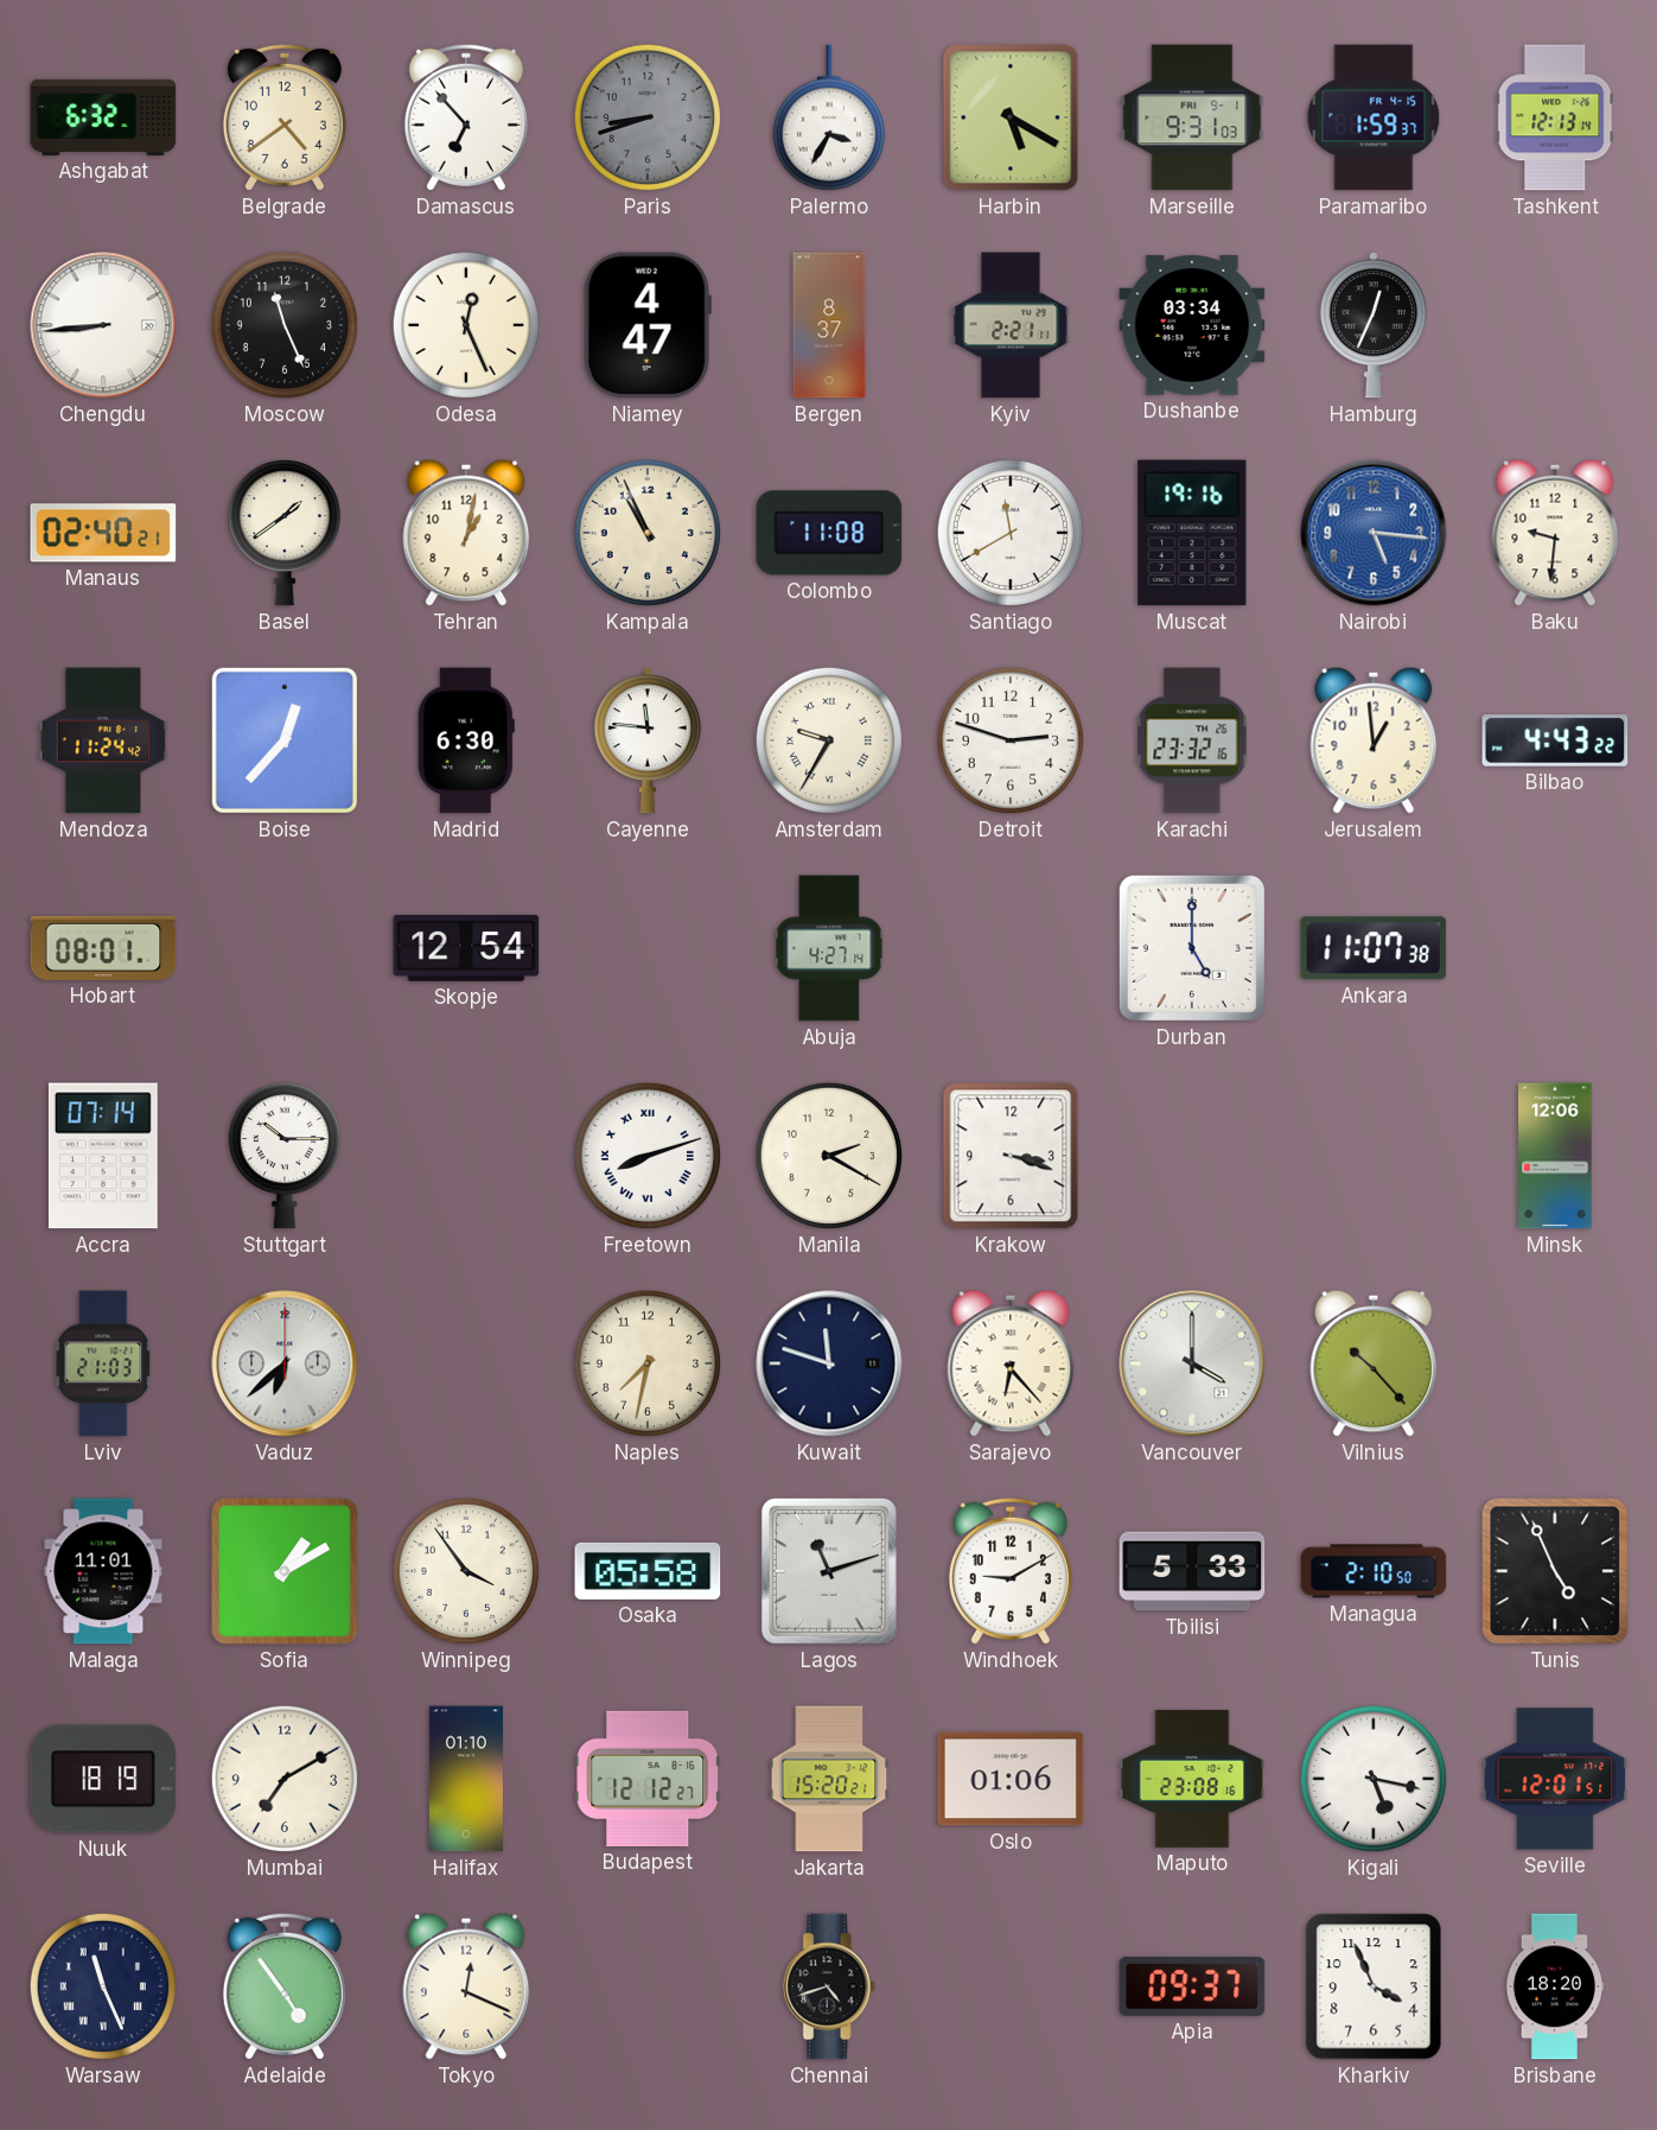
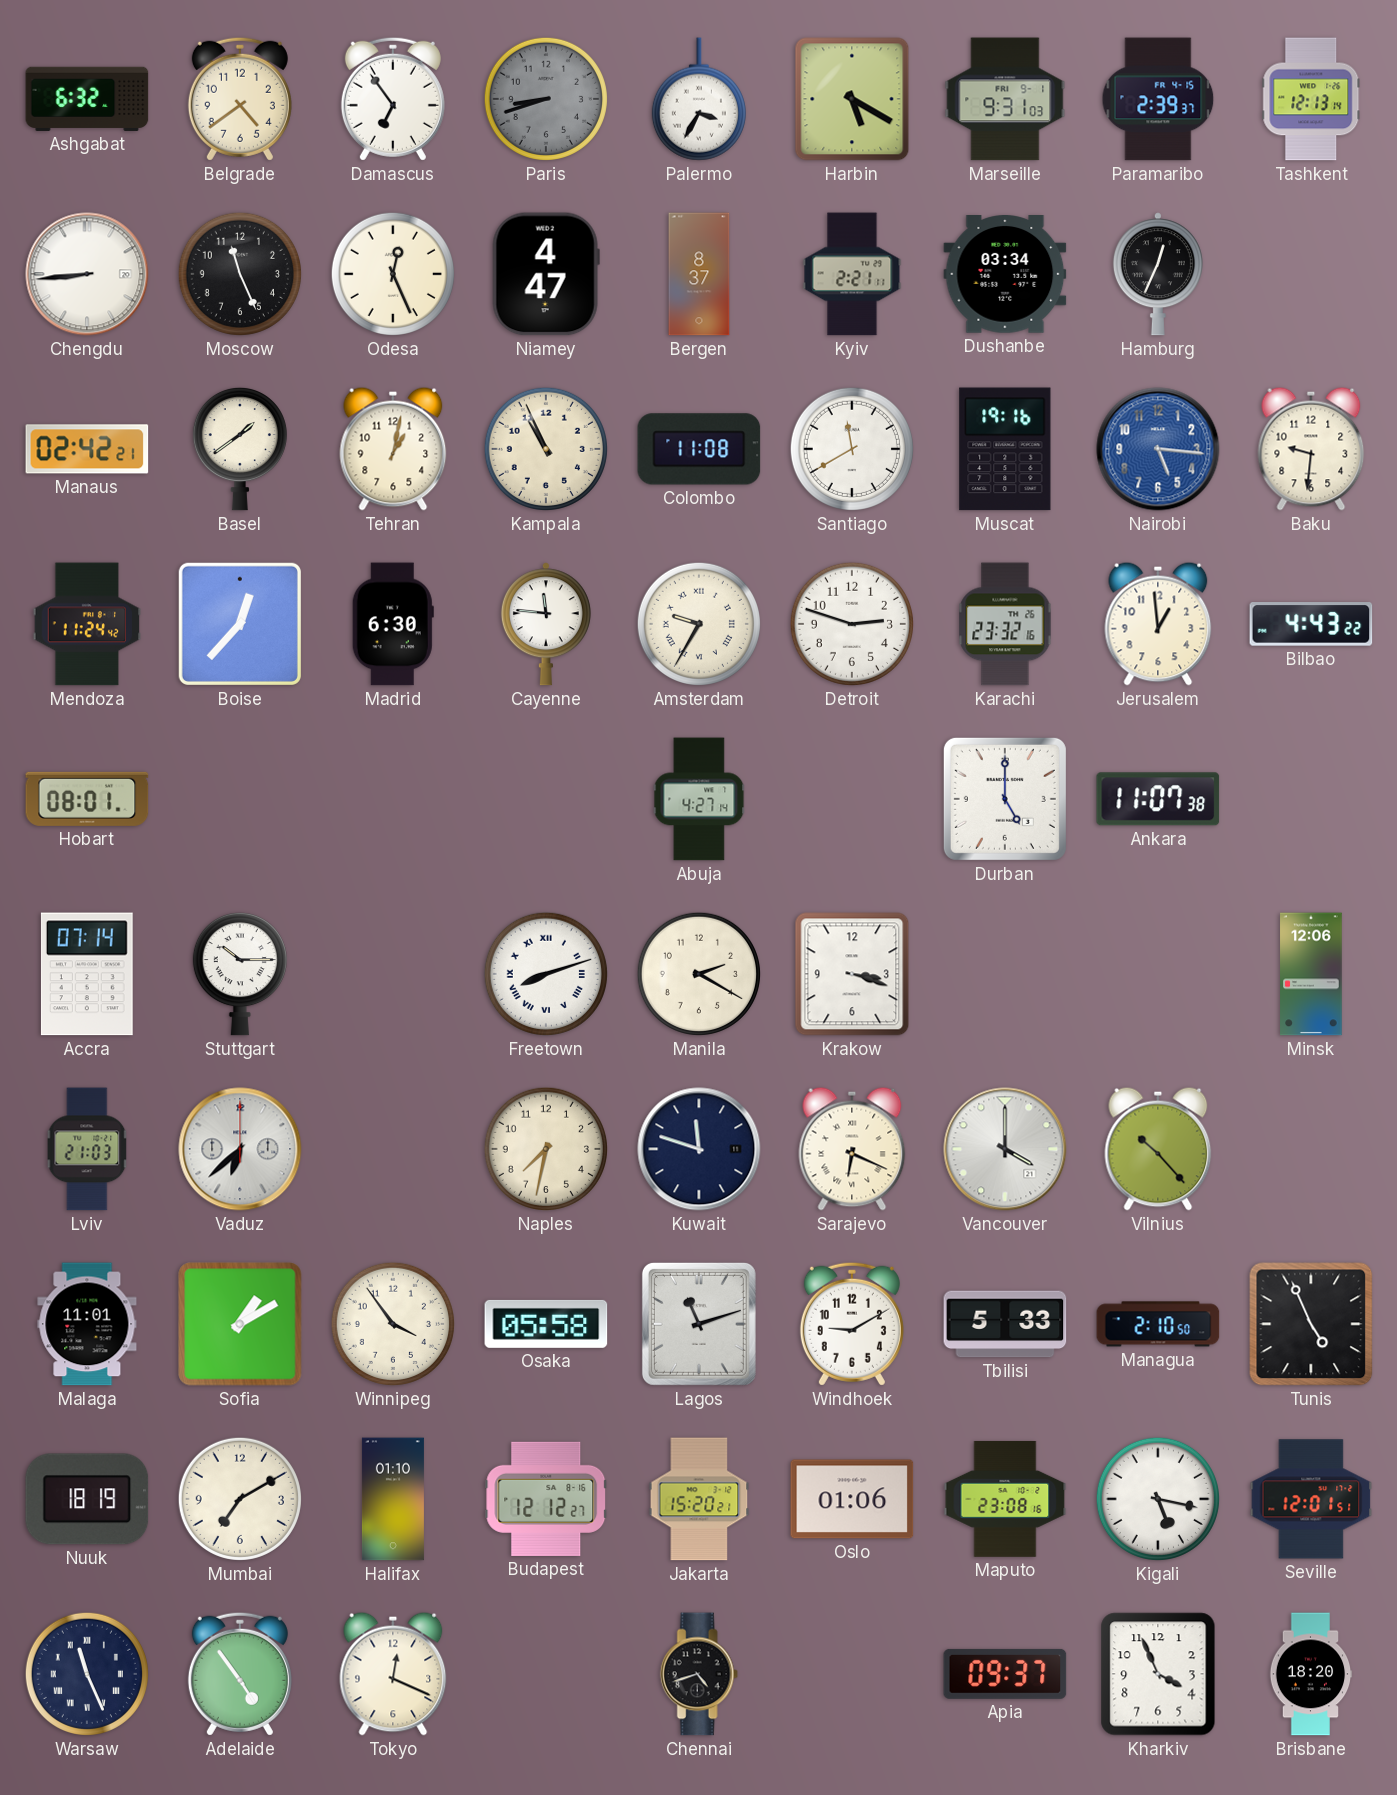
Damascus: 6:53 -> 6:54 (393, 99)
Paramaribo: 1:59 -> 2:39 (1158, 99)
Manaus: 02:40 -> 02:42 (87, 449)
Skopje: 12:54 -> none (466, 949)
Sarajevo: 6:23 -> 6:19 (852, 1149)
